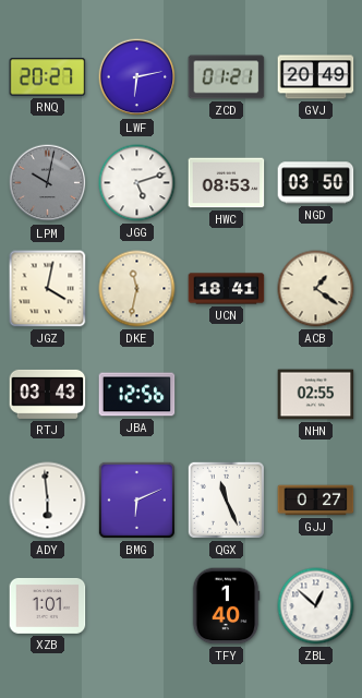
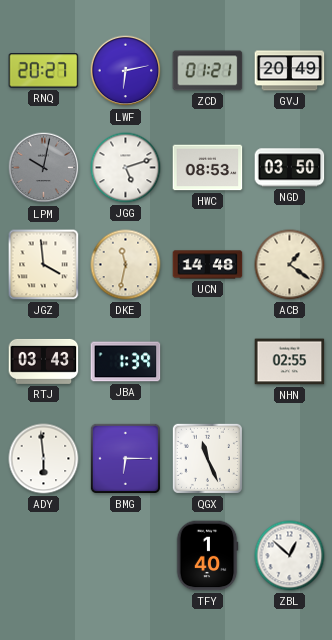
JGZ: 4:02 -> 3:59 (44, 265)
UCN: 18:41 -> 14:48 (208, 265)
JBA: 12:56 -> 1:39 (126, 362)
BMG: 6:11 -> 6:15 (125, 458)
GJJ: 0:27 -> none (316, 501)
XZB: 1:01 -> none (48, 605)
